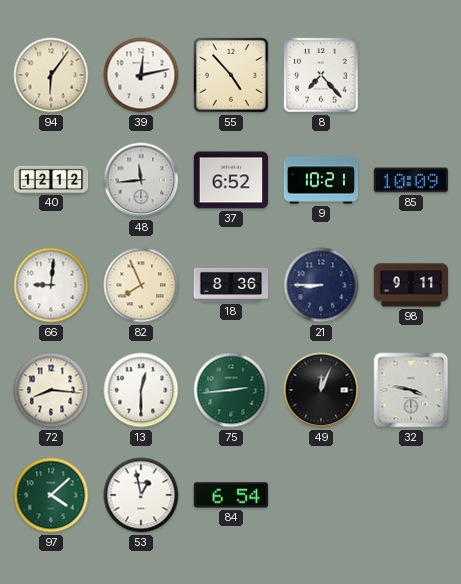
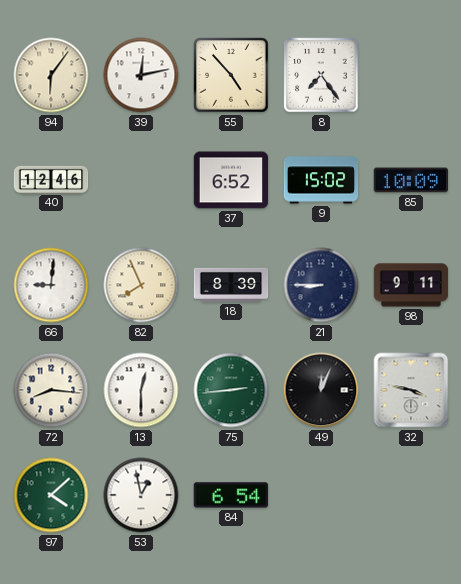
8: 7:23 -> 7:24 (321, 75)
40: 12:12 -> 12:46 (51, 179)
48: 11:44 -> none (141, 180)
9: 10:21 -> 15:02 (321, 180)
18: 8:36 -> 8:39 (231, 285)
